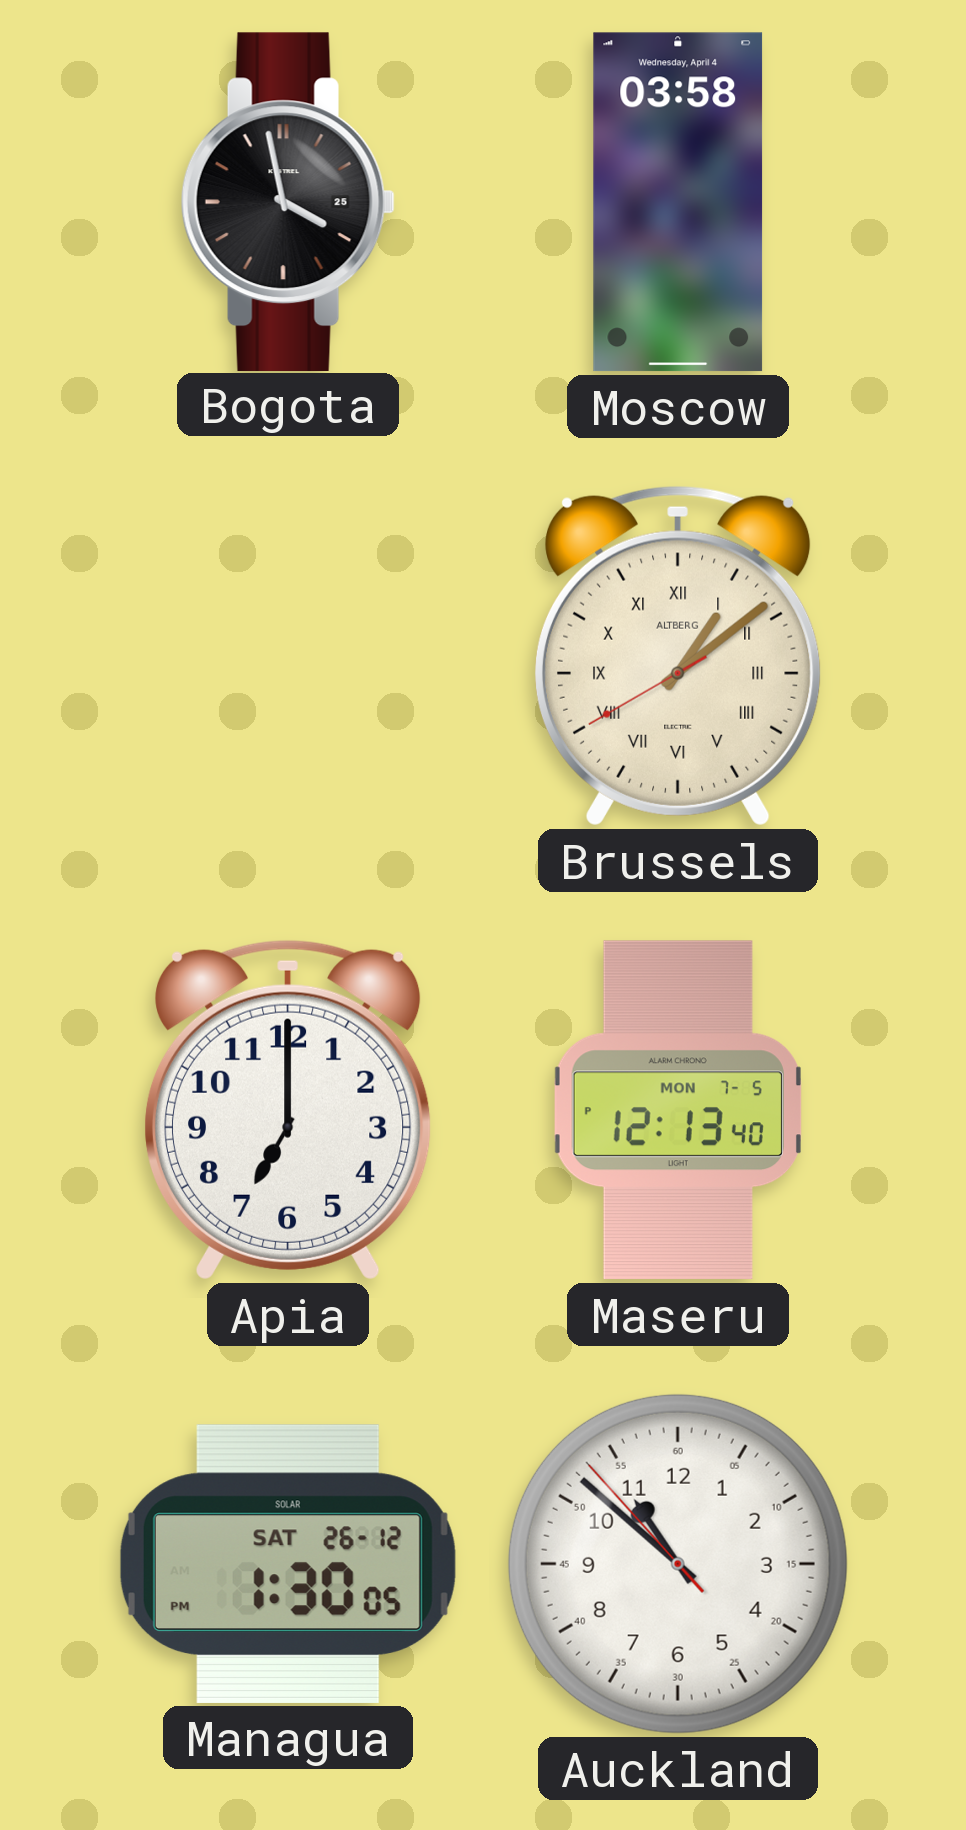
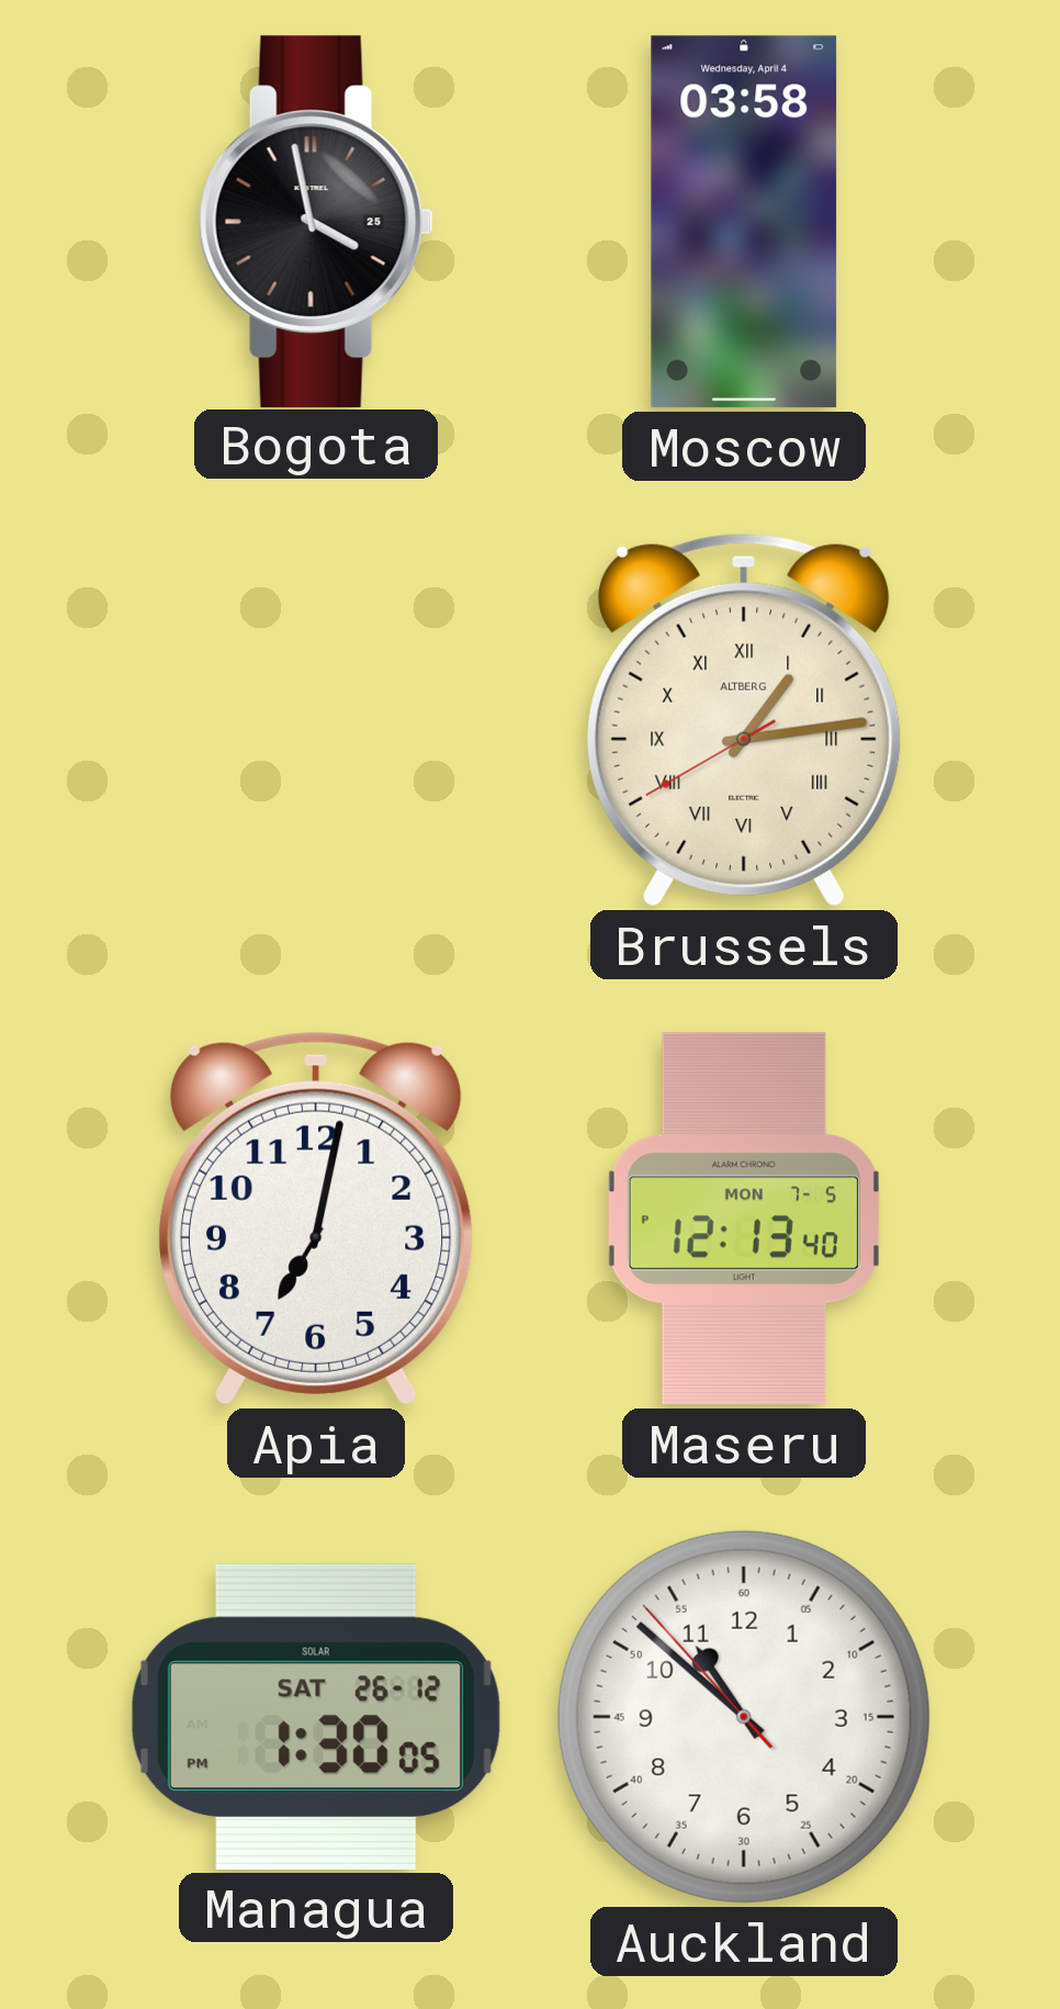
Brussels: 1:08 -> 1:13 (744, 720)
Apia: 7:00 -> 7:02 (316, 1219)
